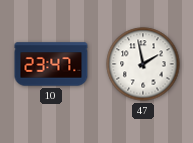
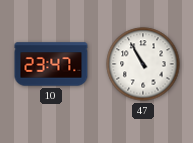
47: 1:58 -> 10:55 (143, 64)
